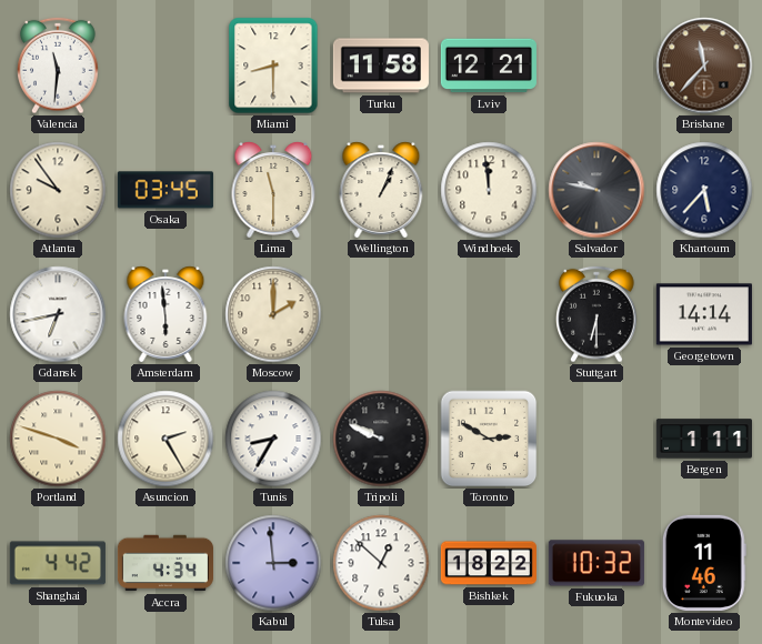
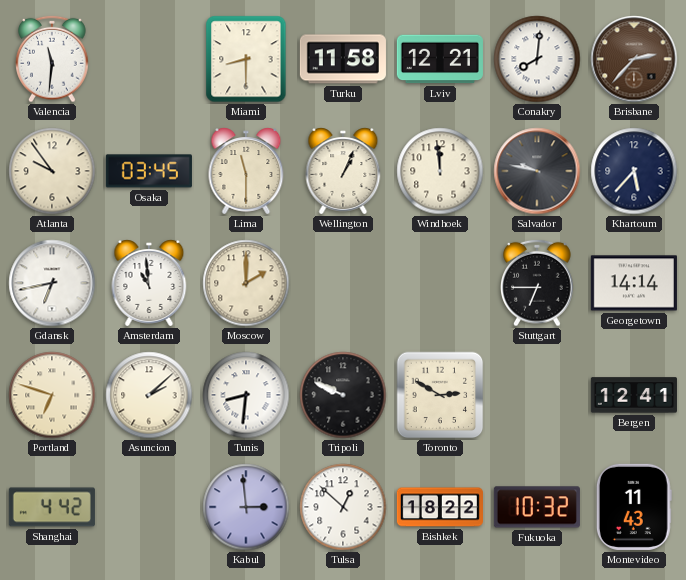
Conakry: none -> 8:01 (537, 59)
Brisbane: 11:37 -> 2:37 (634, 59)
Amsterdam: 5:59 -> 10:59 (149, 283)
Stuttgart: 6:30 -> 6:45 (538, 283)
Portland: 3:48 -> 6:48 (52, 395)
Asuncion: 2:25 -> 2:08 (149, 395)
Tunis: 8:35 -> 8:31 (246, 395)
Bergen: 1:11 -> 12:41 (634, 395)
Accra: 4:34 -> none (166, 563)
Montevideo: 11:46 -> 11:43 (634, 507)
